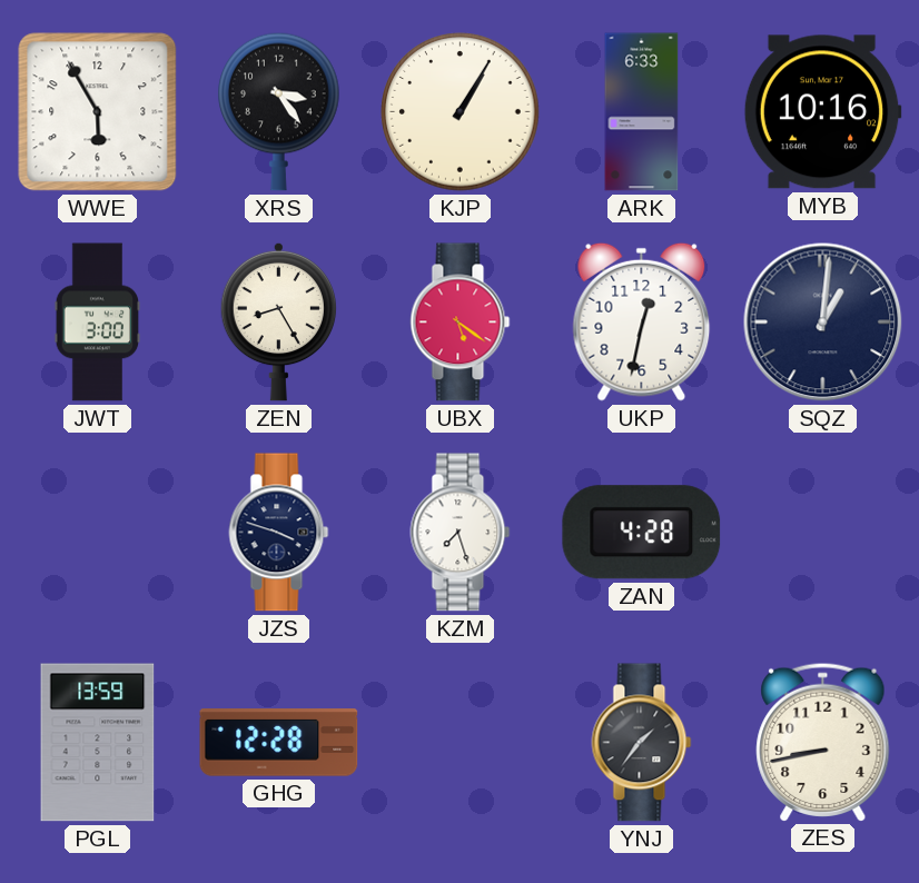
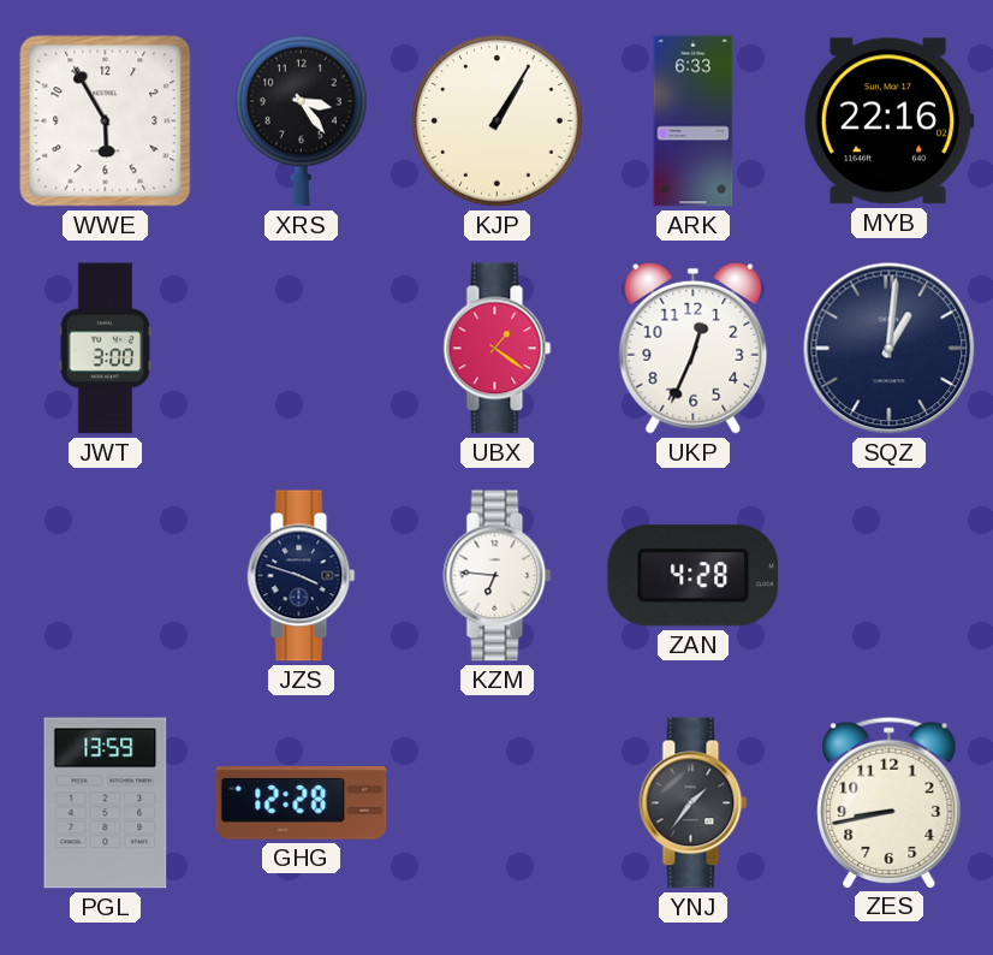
MYB: 10:16 -> 22:16 (888, 121)
ZEN: 8:25 -> none (278, 321)
UBX: 5:21 -> 1:21 (498, 349)
UKP: 12:32 -> 12:34 (694, 348)
KZM: 7:27 -> 6:46 (498, 576)
